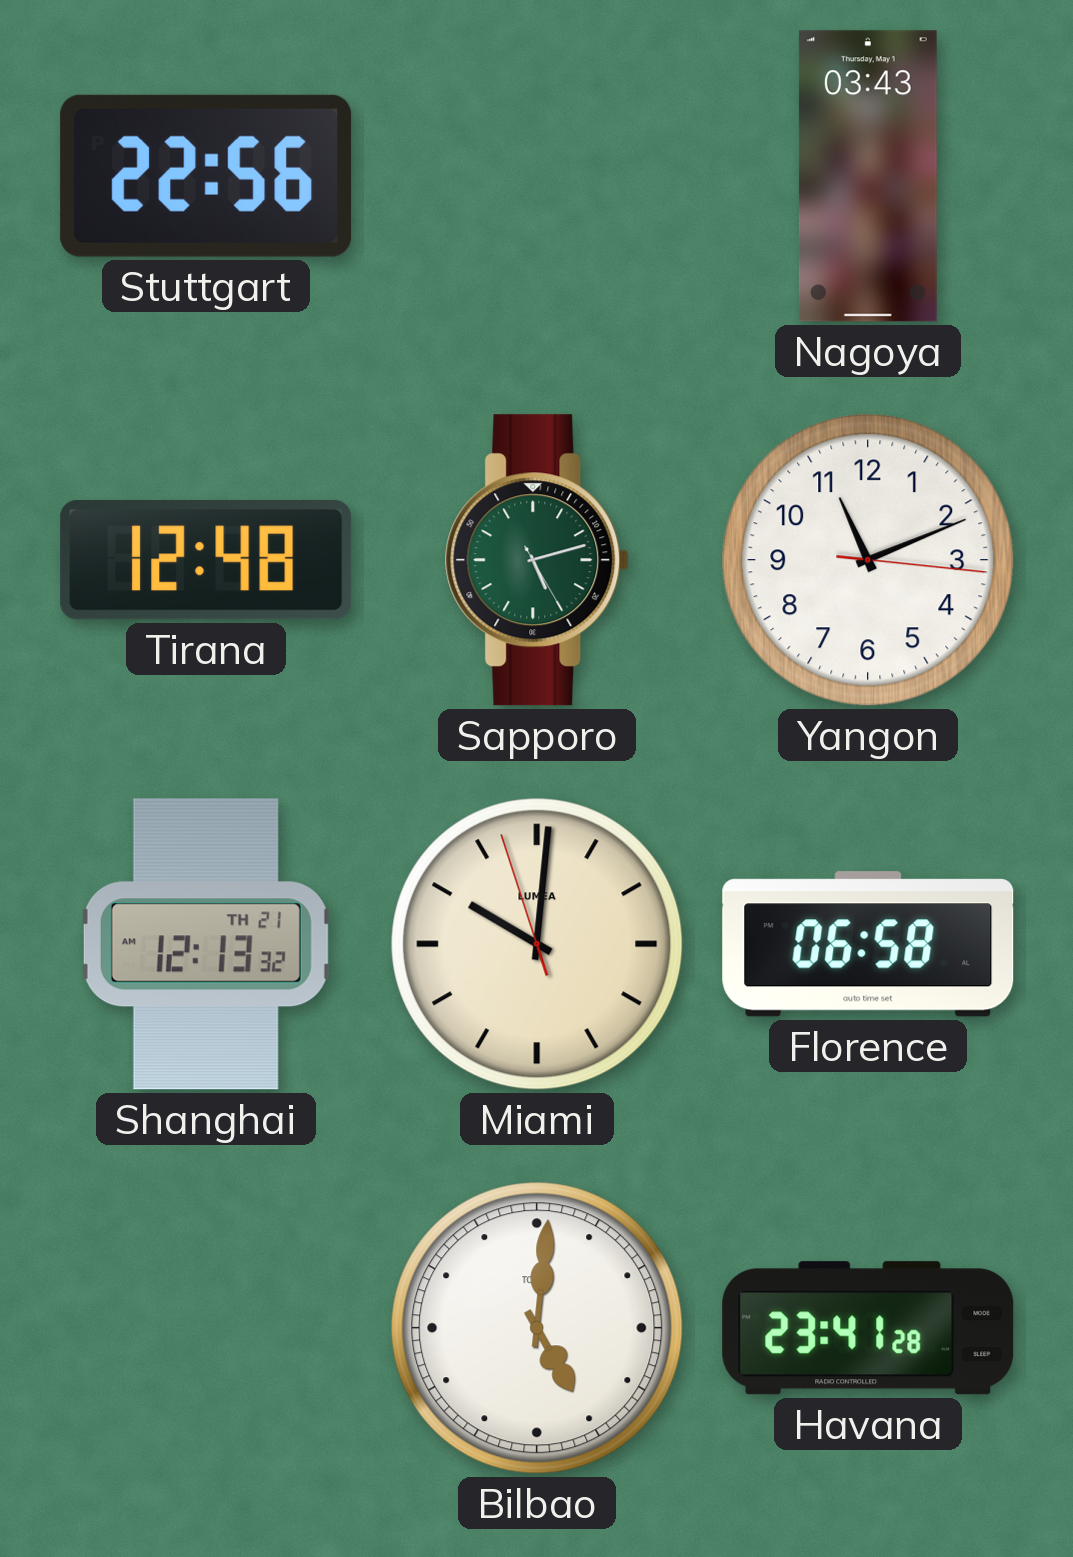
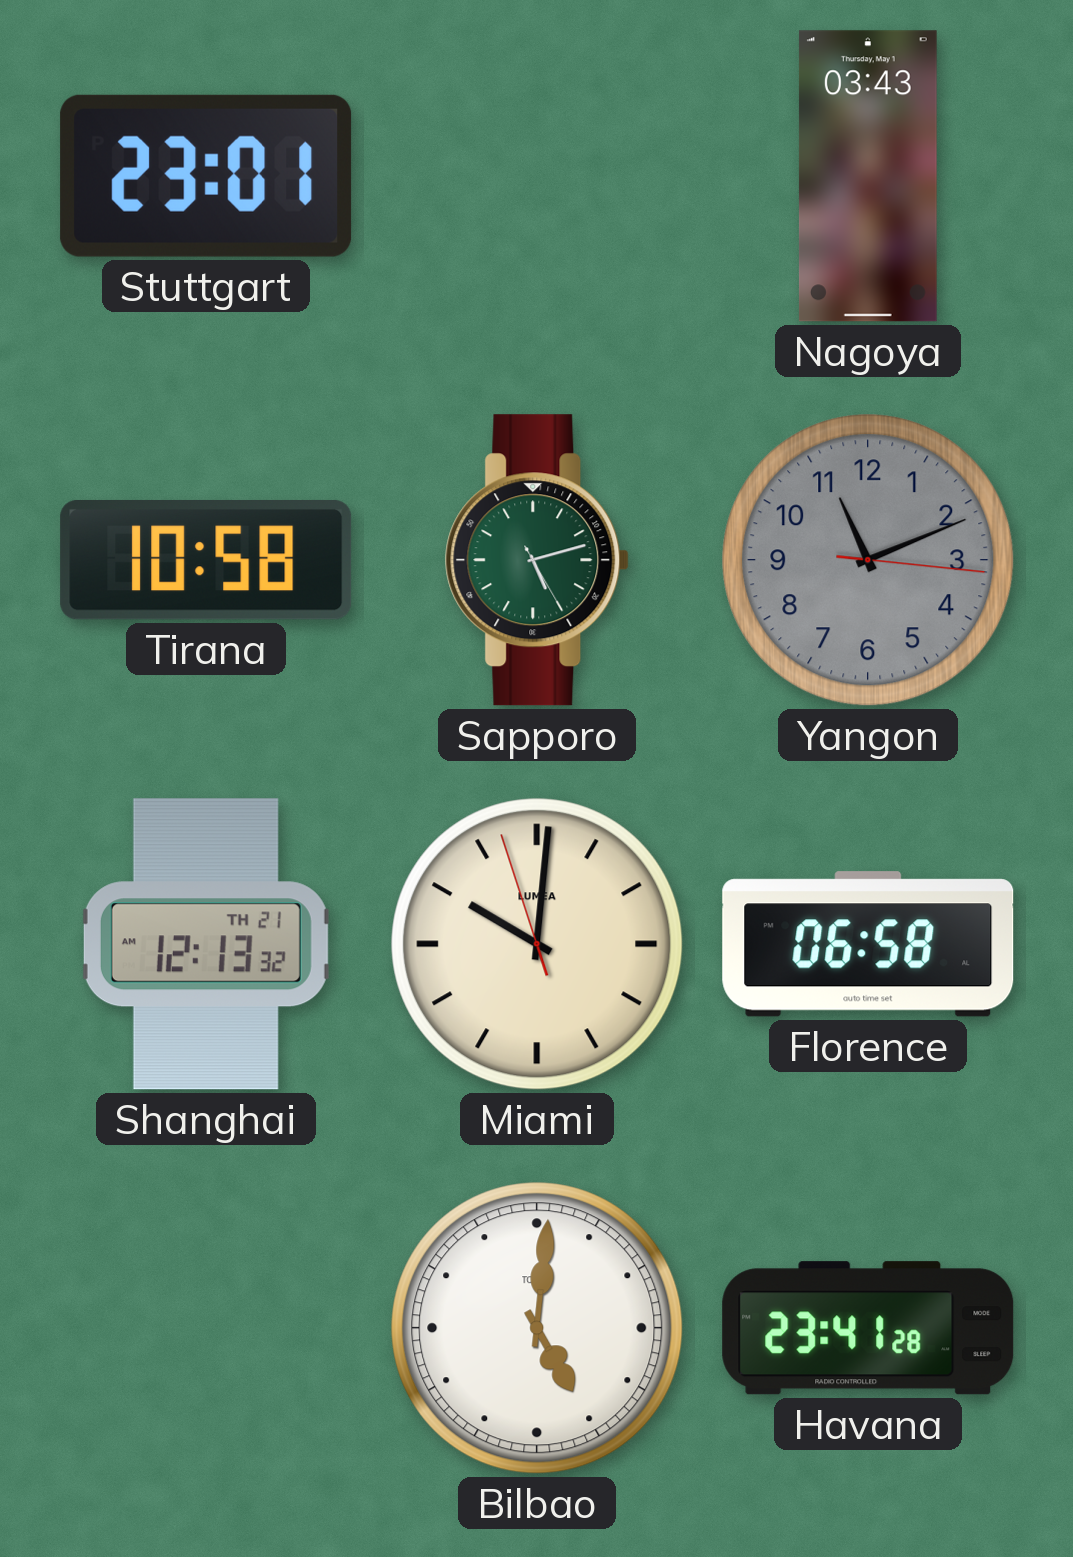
Stuttgart: 22:56 -> 23:01 (206, 176)
Tirana: 12:48 -> 10:58 (206, 560)
Yangon dial: white -> grey (868, 560)
